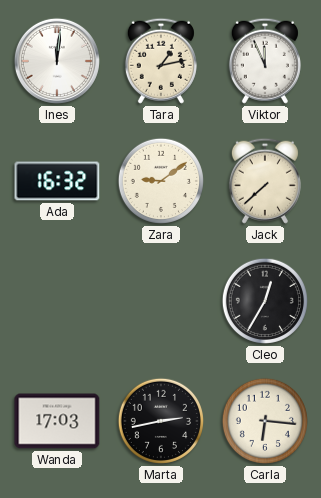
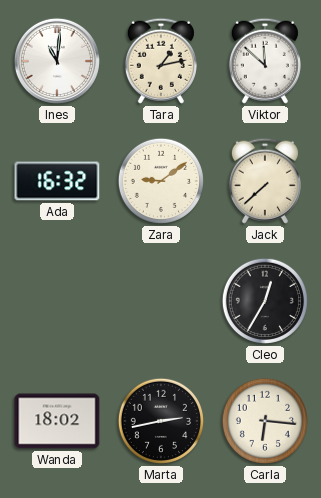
Ines: 12:01 -> 11:01 (57, 61)
Viktor: 11:56 -> 11:52 (265, 61)
Wanda: 17:03 -> 18:02 (57, 421)
